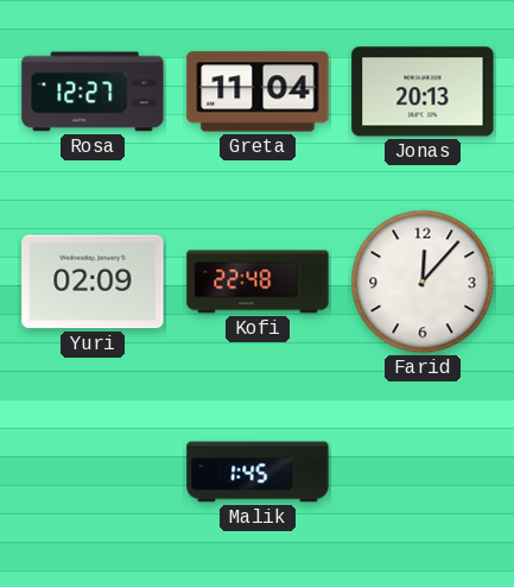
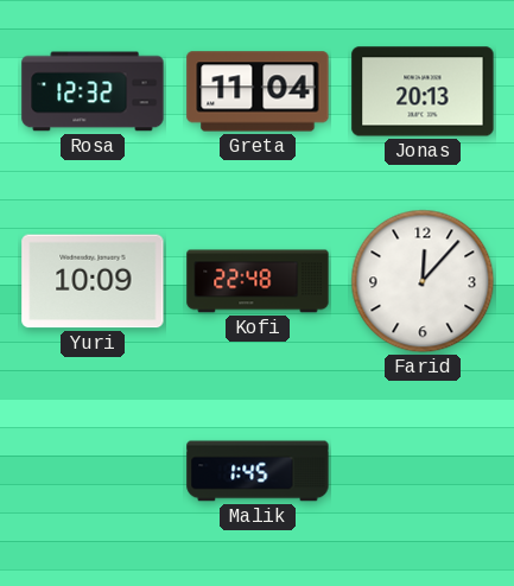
Rosa: 12:27 -> 12:32 (93, 91)
Yuri: 02:09 -> 10:09 (93, 281)
